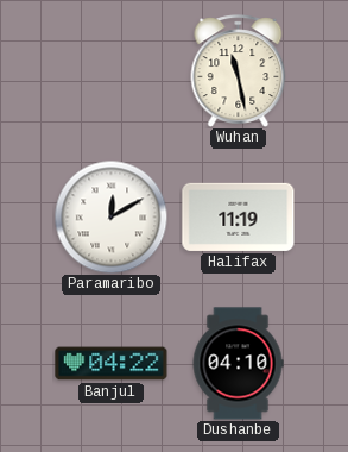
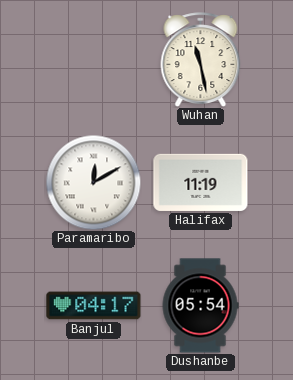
Banjul: 04:22 -> 04:17 (94, 306)
Dushanbe: 04:10 -> 05:54 (200, 306)
